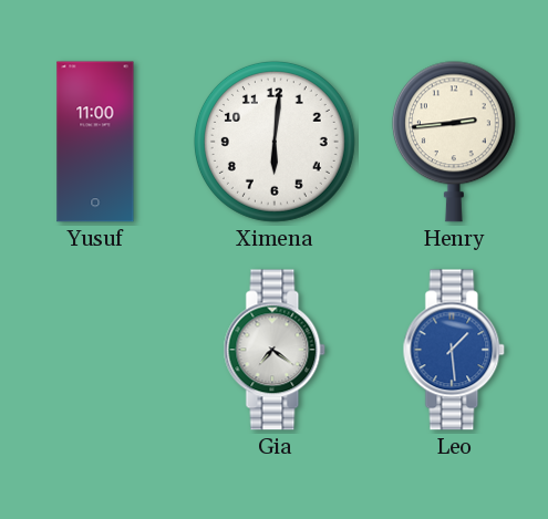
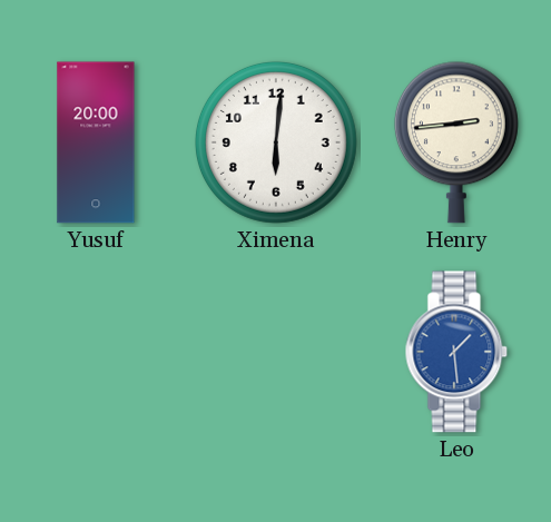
Yusuf: 11:00 -> 20:00 (96, 142)
Gia: 7:21 -> none (275, 350)
